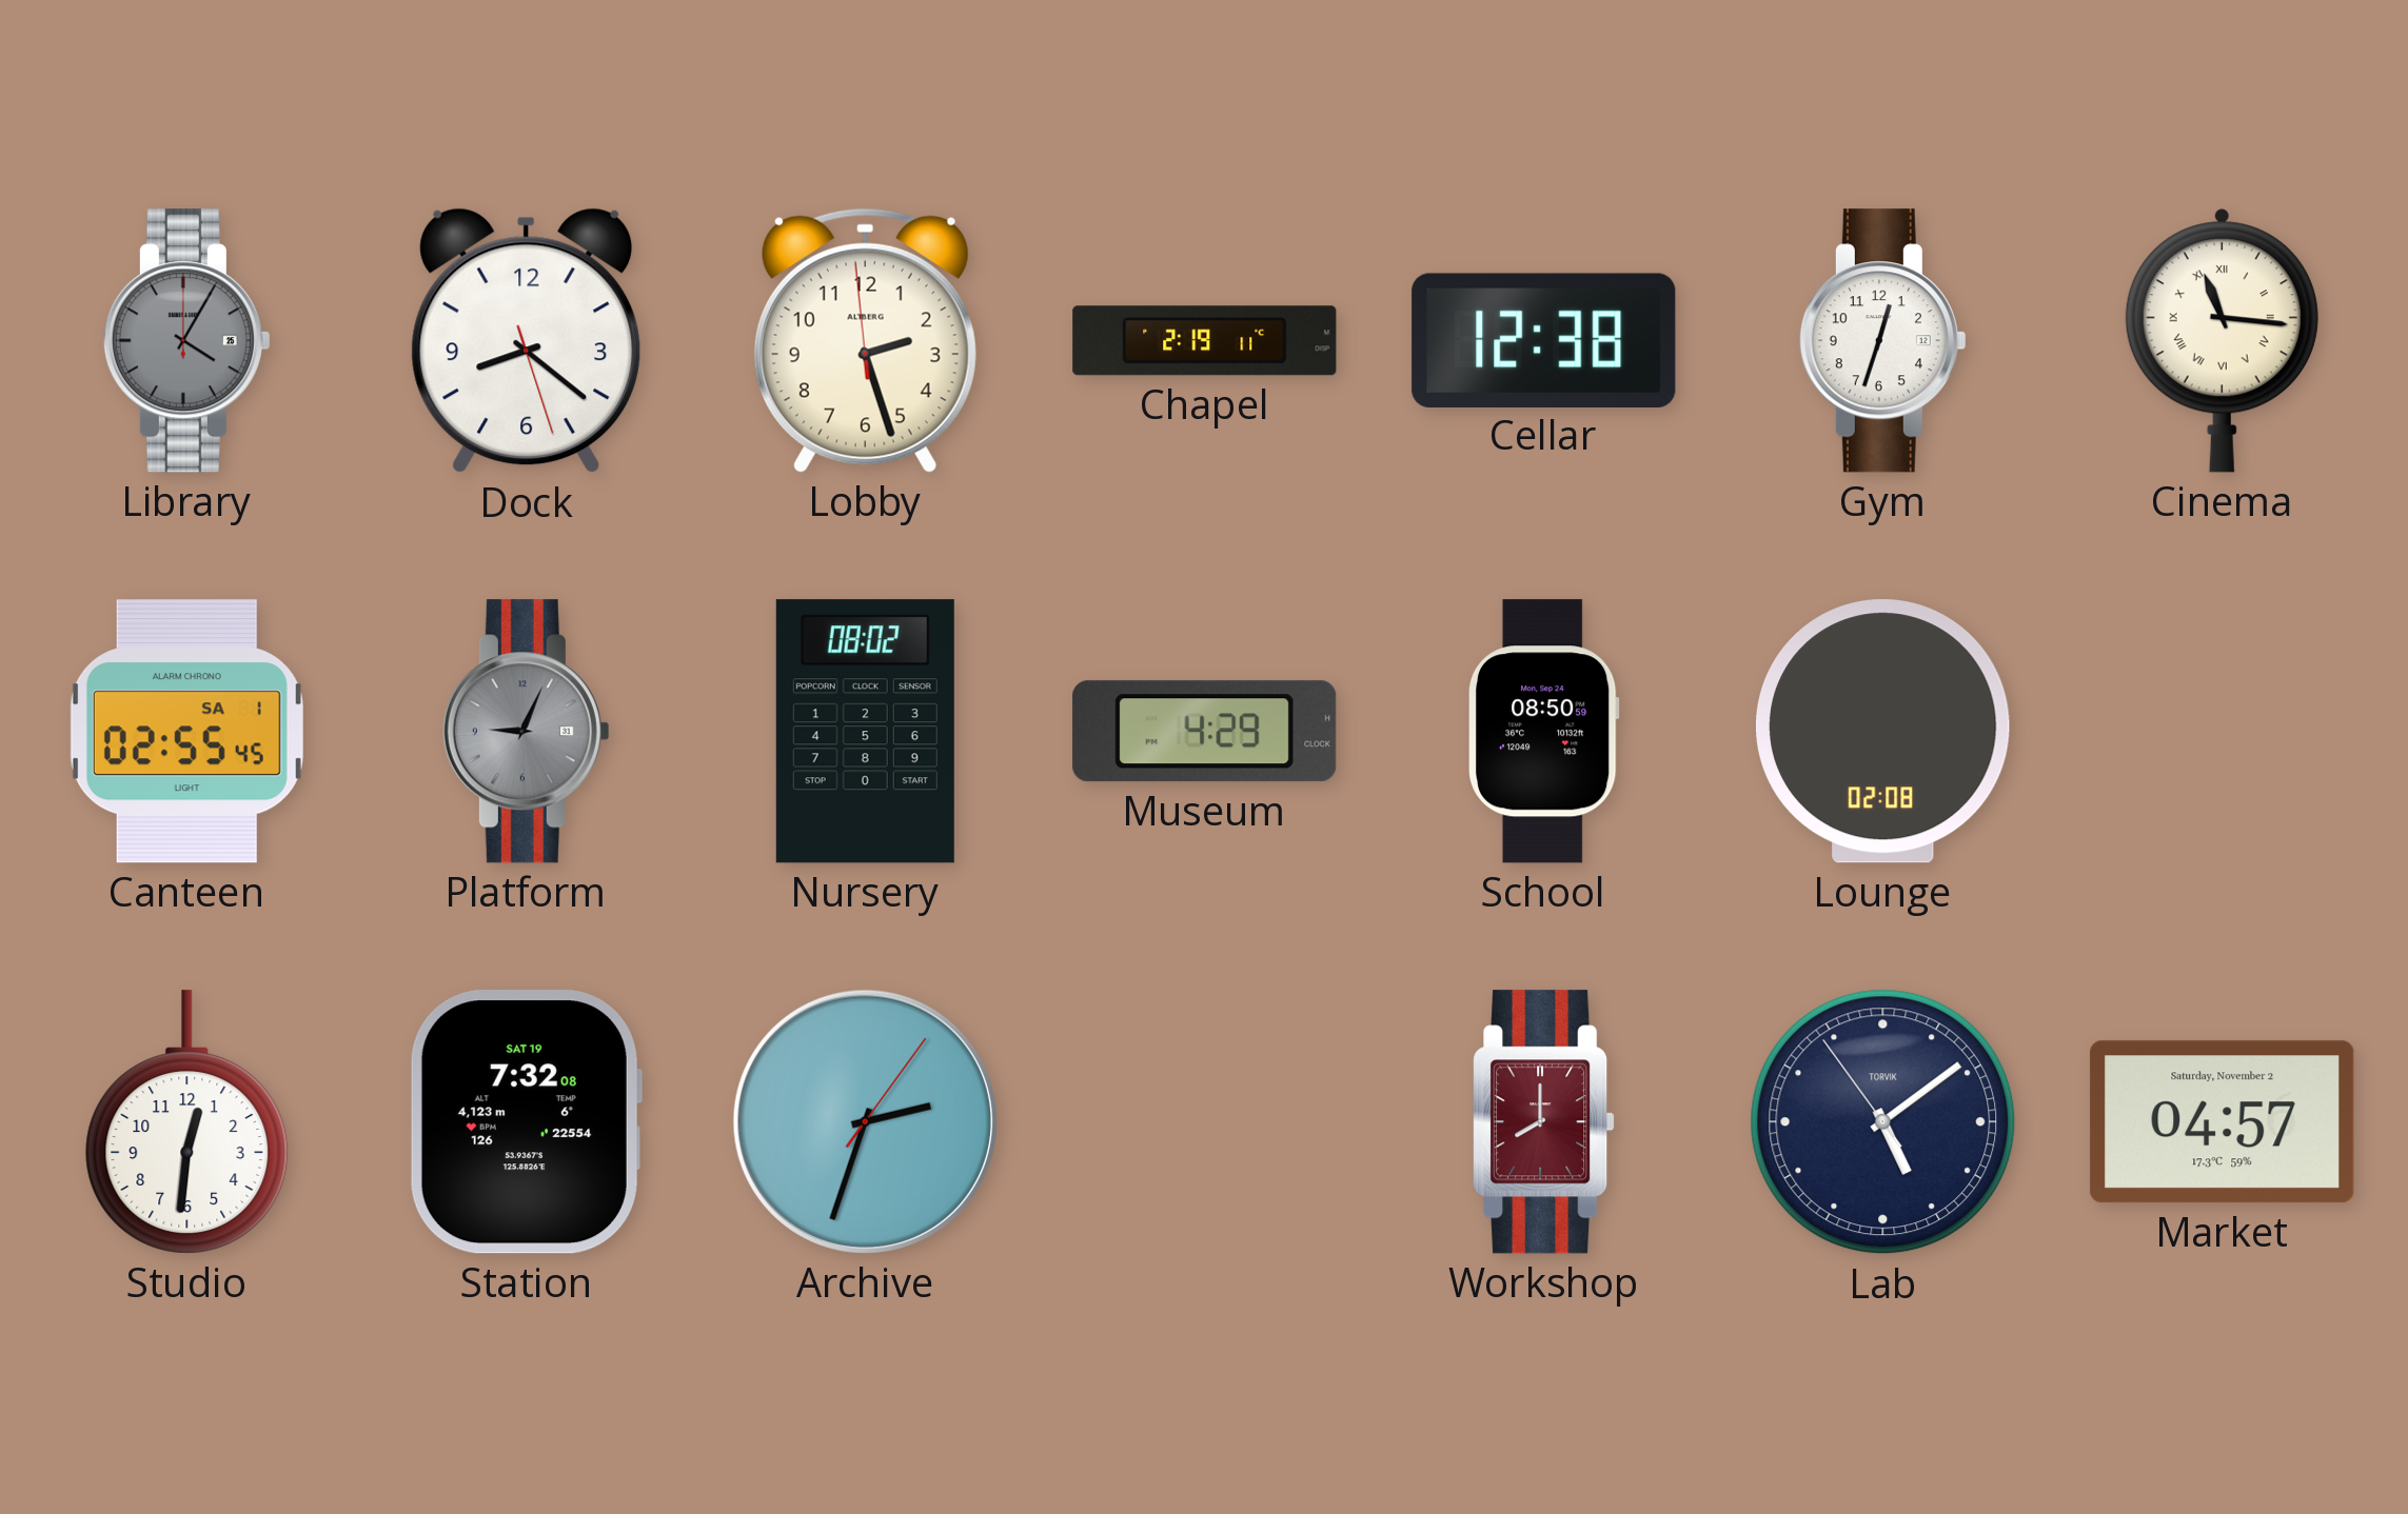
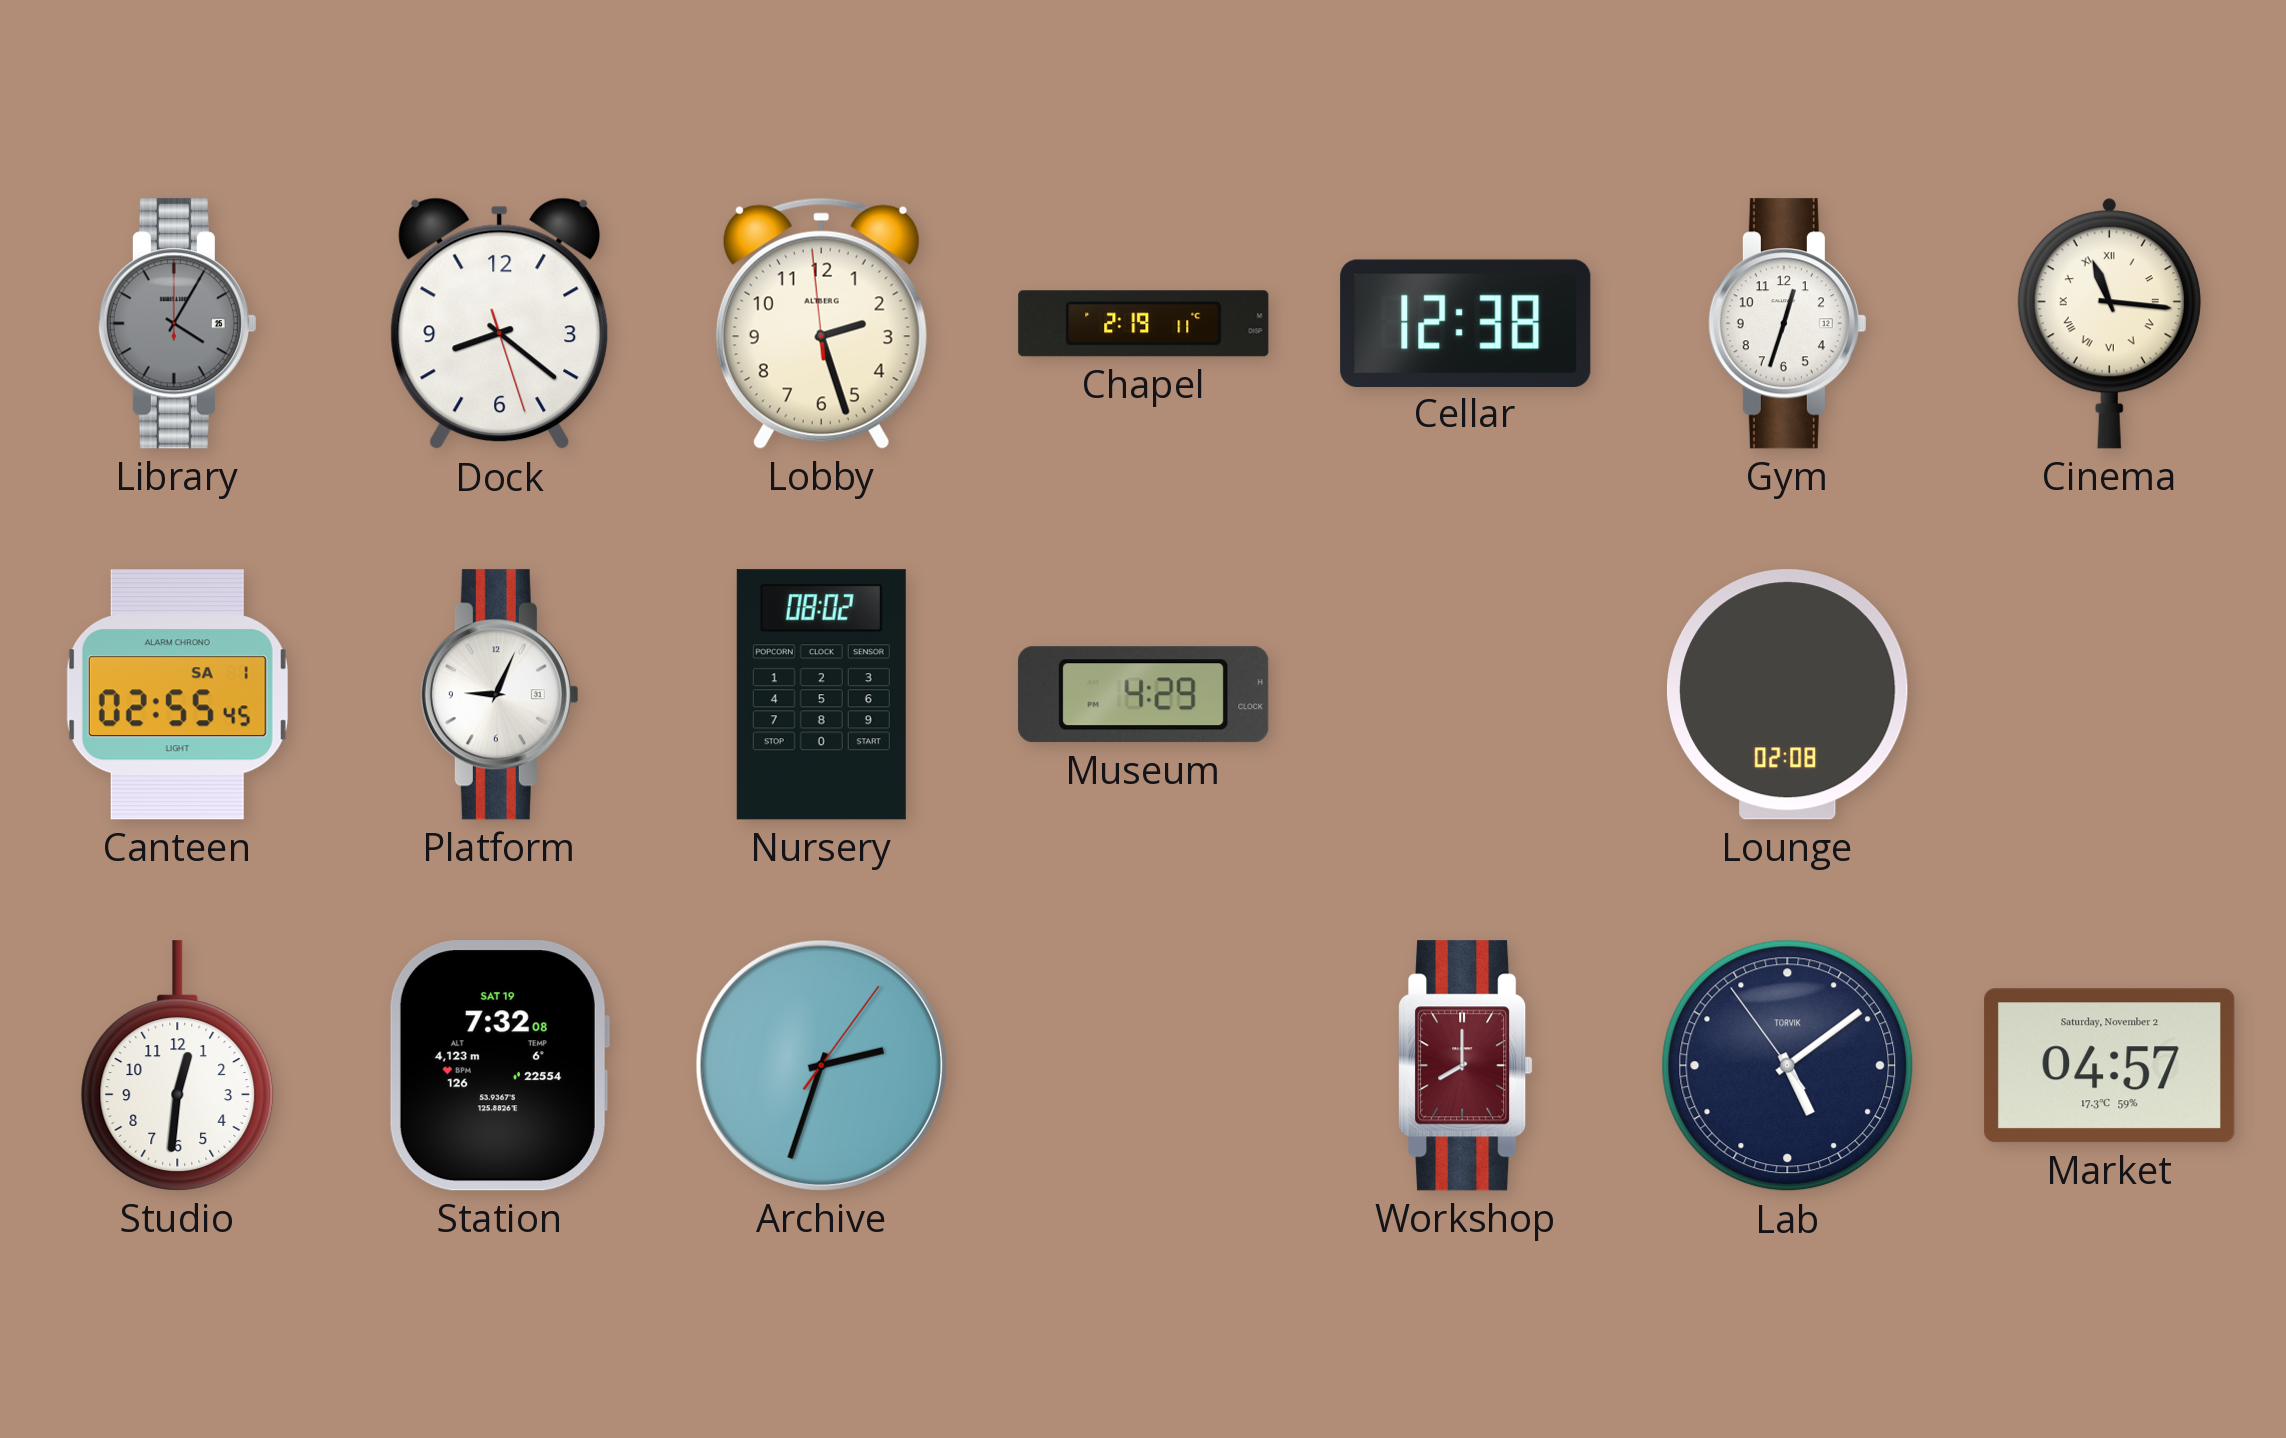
Platform dial: grey -> white (499, 695)
School: 08:50 -> none (1544, 732)
